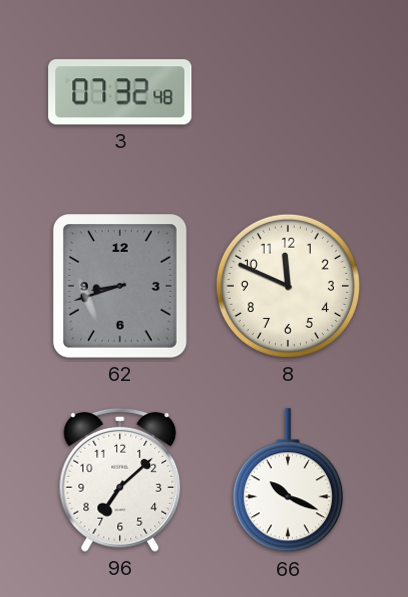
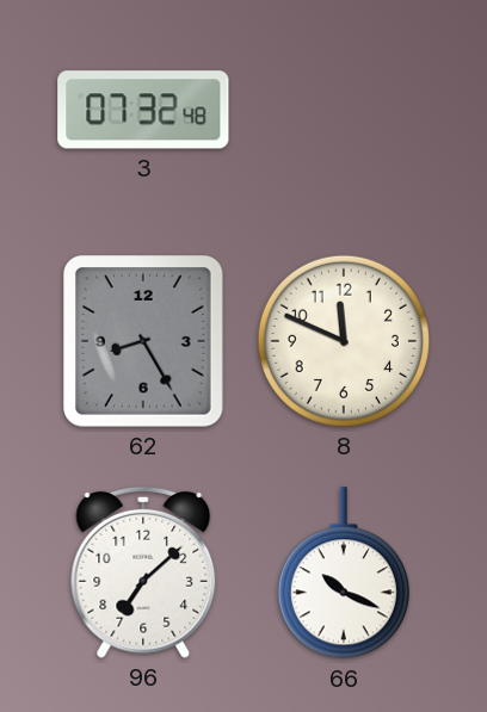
62: 8:42 -> 8:25 (144, 341)
